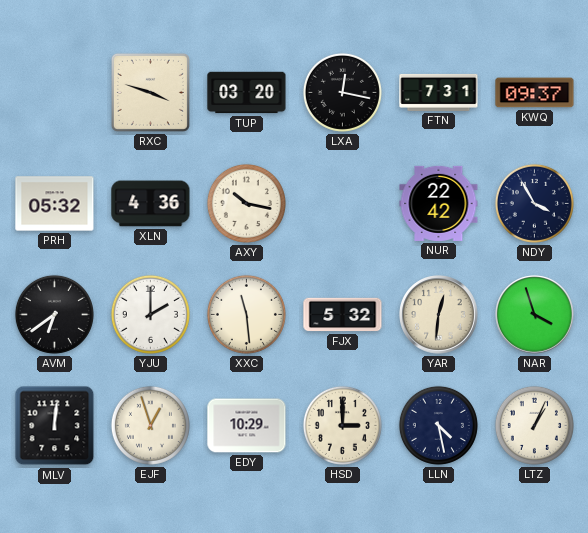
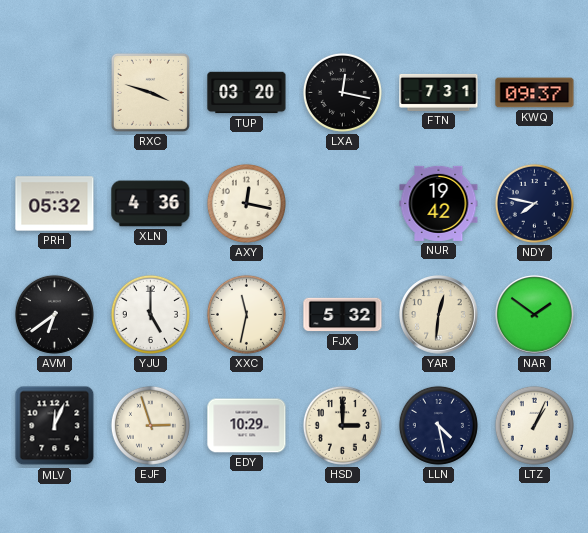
AXY: 10:17 -> 12:17 (246, 203)
NUR: 22:42 -> 19:42 (439, 203)
NDY: 3:55 -> 7:47 (534, 203)
YJU: 2:00 -> 5:00 (150, 314)
XXC: 11:29 -> 11:32 (246, 314)
NAR: 3:57 -> 1:51 (535, 315)
MLV: 12:01 -> 12:04 (55, 426)
EJF: 12:57 -> 2:57 (150, 425)
